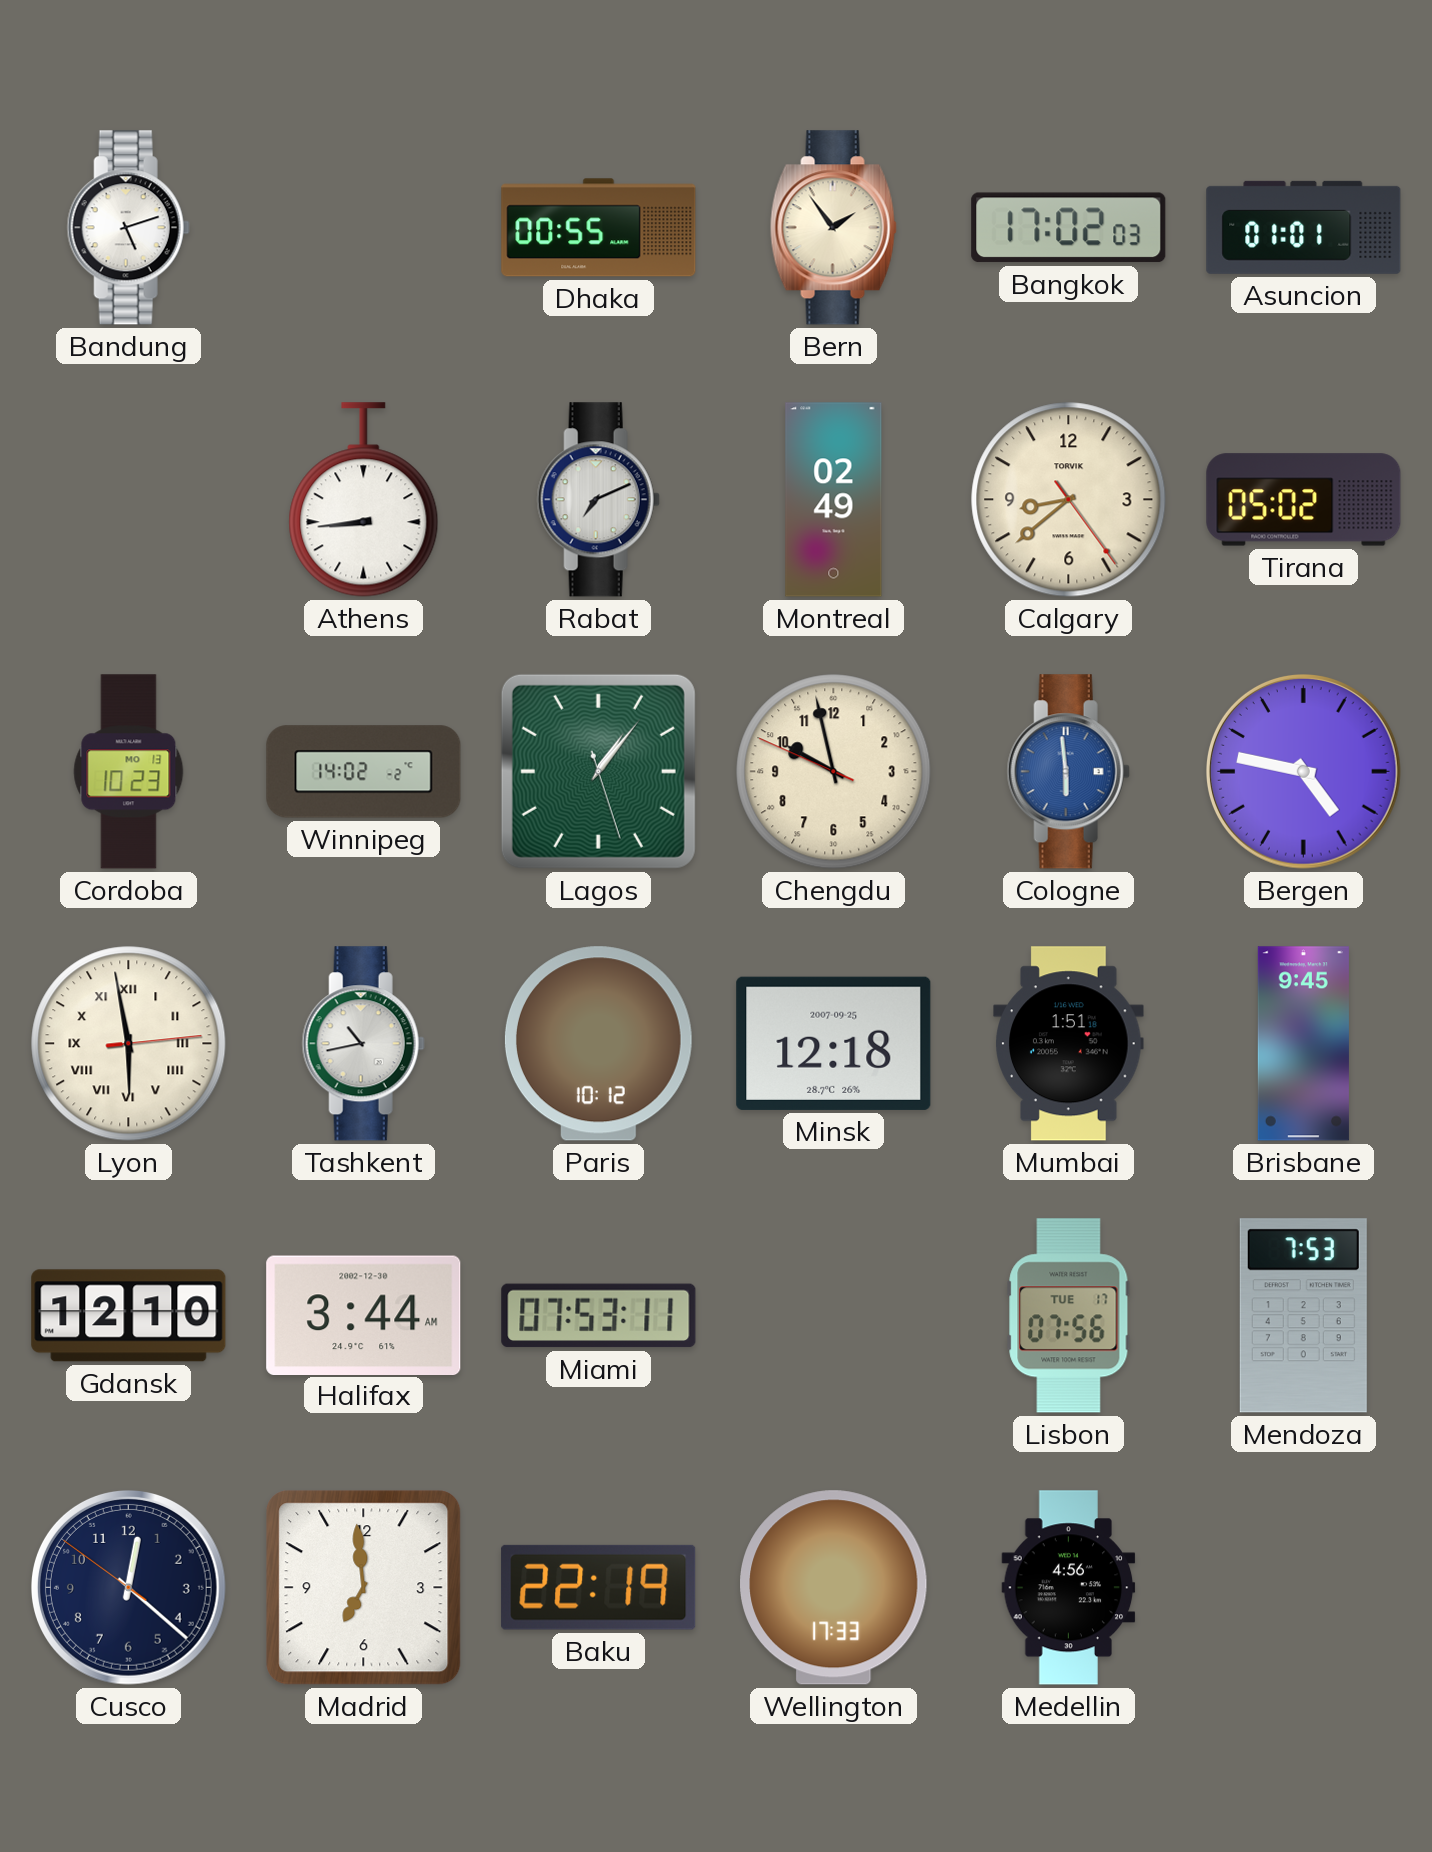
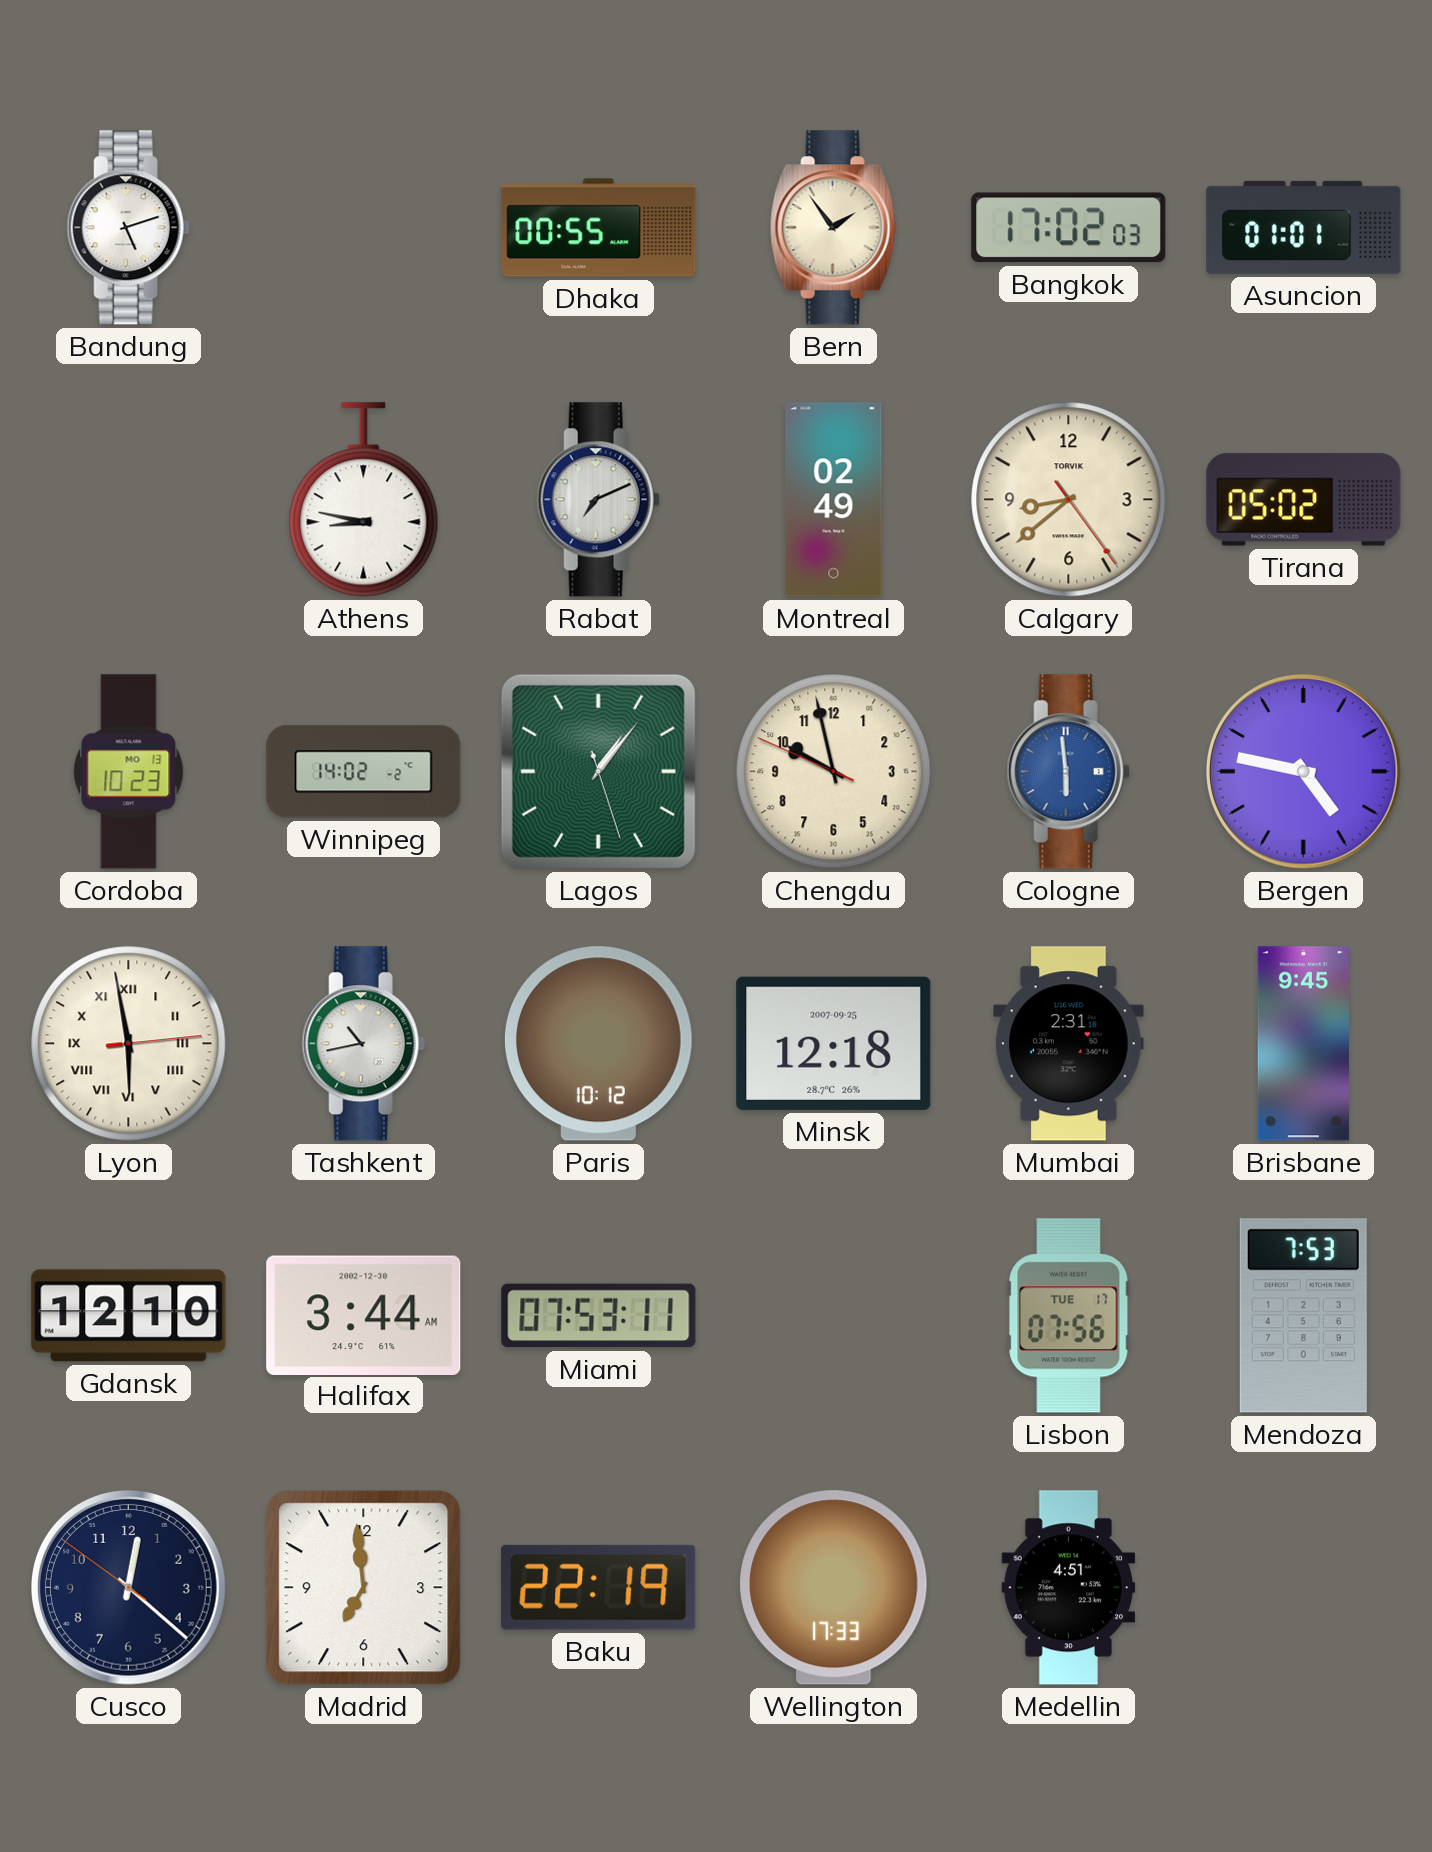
Athens: 8:44 -> 8:47 (364, 500)
Mumbai: 1:51 -> 2:31 (1069, 1044)
Medellin: 4:56 -> 4:51 (1069, 1588)
